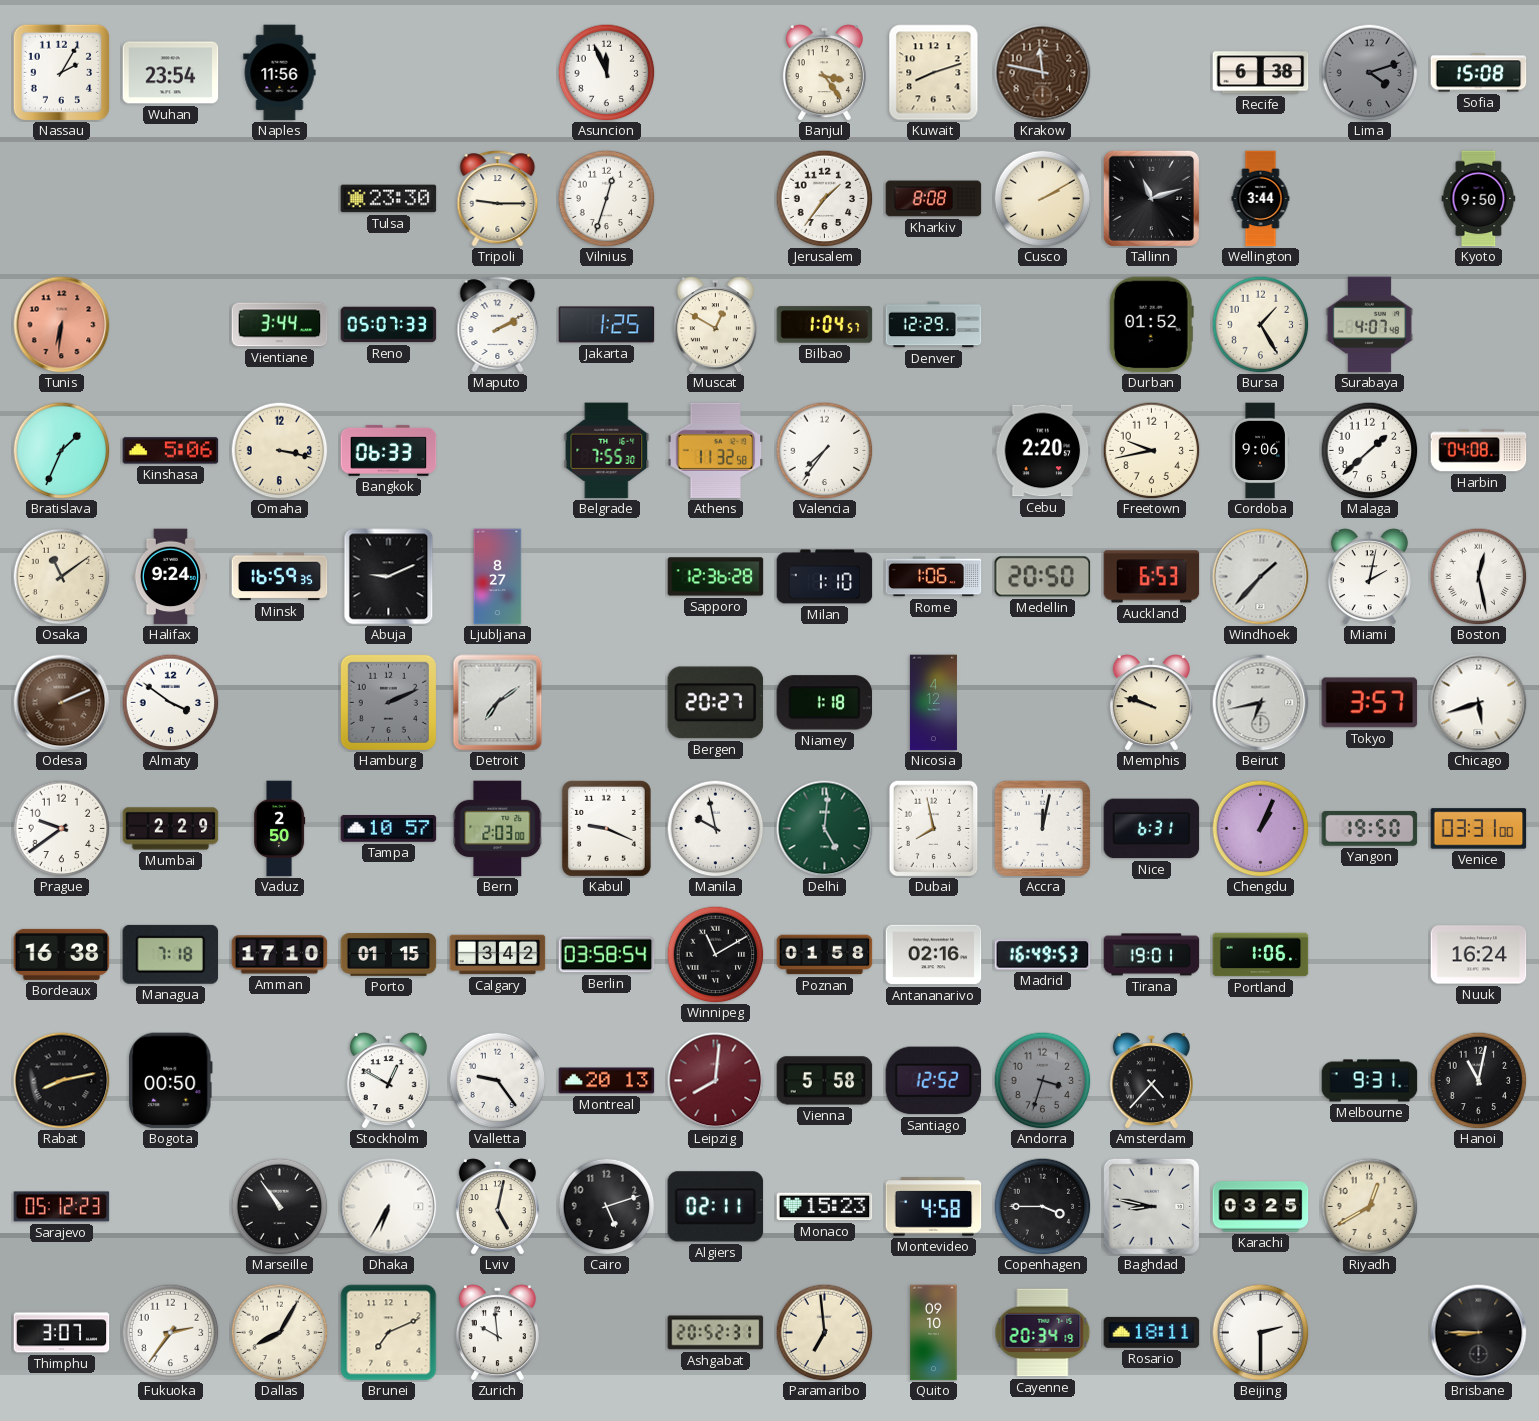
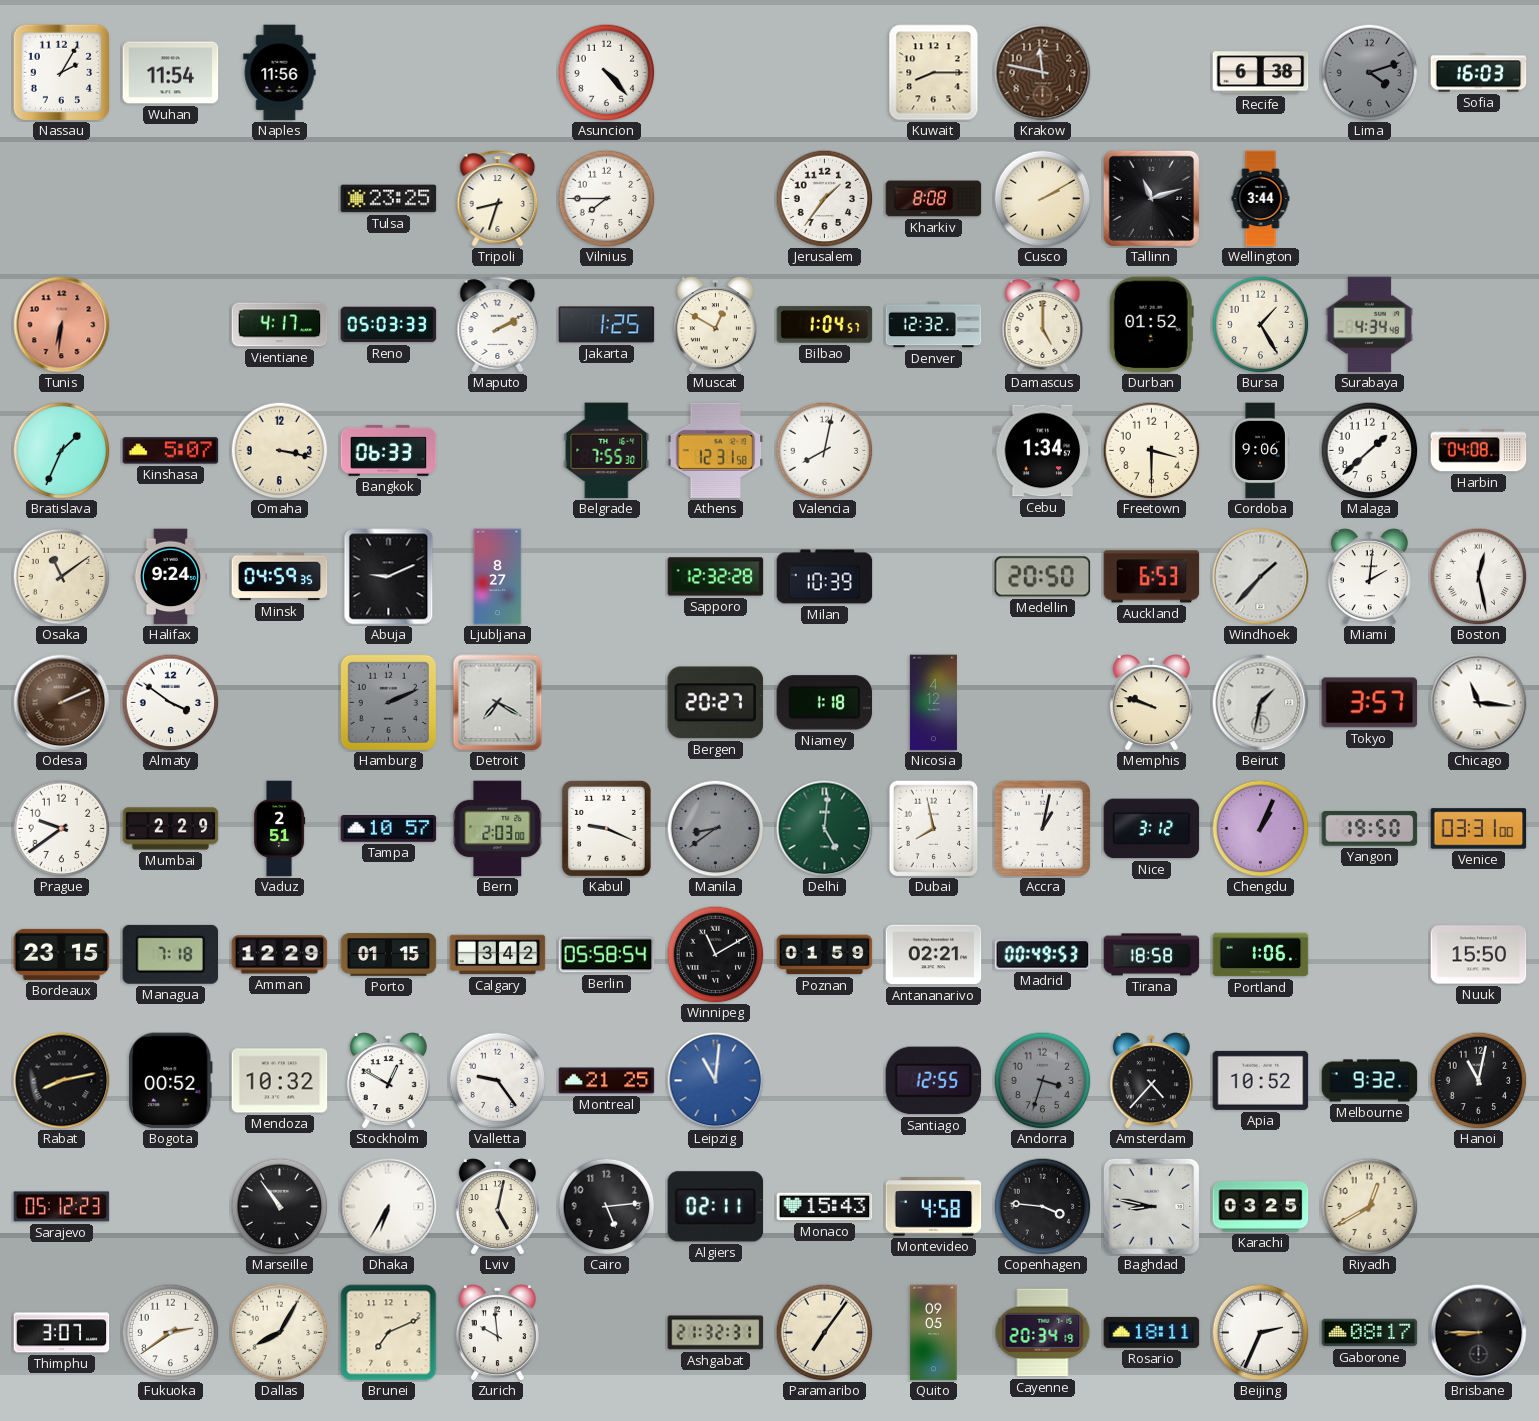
Wuhan: 23:54 -> 11:54 (171, 73)
Asuncion: 11:56 -> 4:23 (606, 72)
Banjul: 3:24 -> none (824, 73)
Kuwait: 8:12 -> 8:15 (934, 73)
Sofia: 15:08 -> 16:03 (1479, 73)
Tulsa: 23:30 -> 23:25 (389, 199)
Tripoli: 9:15 -> 8:33 (498, 199)
Vilnius: 12:33 -> 7:45 (606, 198)
Kyoto: 9:50 -> none (1479, 199)
Vientiane: 3:44 -> 4:17 (280, 325)
Reno: 05:07 -> 05:03 (389, 325)
Denver: 12:29 -> 12:32 (934, 325)
Damascus: none -> 5:00 (1043, 325)
Surabaya: 4:07 -> 4:34 (1369, 325)
Kinshasa: 5:06 -> 5:07 (171, 451)
Athens: 11:32 -> 12:31 (716, 450)
Valencia: 7:36 -> 8:02 (824, 450)
Cebu: 2:20 -> 1:34 (1043, 451)
Freetown: 9:43 -> 3:30 (1151, 450)
Minsk: 16:59 -> 04:59 (280, 577)
Sapporo: 12:36 -> 12:32 (716, 577)
Milan: 1:10 -> 10:39 (825, 577)
Rome: 1:06 -> none (934, 577)
Miami: 2:02 -> 2:01 (1369, 577)
Detroit: 7:09 -> 7:20 (498, 703)
Beirut: 6:43 -> 1:32 (1261, 703)
Chicago: 5:42 -> 11:16 (1479, 703)
Vaduz: 2:50 -> 2:51 (279, 829)
Manila: 9:58 -> 8:39 (715, 828)
Manila dial: white -> grey (715, 828)
Accra: 12:02 -> 1:02 (1042, 828)
Nice: 6:31 -> 3:12 (1152, 829)
Bordeaux: 16:38 -> 23:15 (62, 954)
Amman: 17:10 -> 12:29 (280, 955)
Berlin: 03:58 -> 05:58 (607, 955)
Poznan: 01:58 -> 01:59 (825, 955)
Antananarivo: 02:16 -> 02:21 (934, 955)
Madrid: 16:49 -> 00:49 (1043, 955)
Tirana: 19:01 -> 18:58 (1152, 955)
Nuuk: 16:24 -> 15:50 (1479, 955)
Bogota: 00:50 -> 00:52 (171, 1081)
Mendoza: none -> 10:32 (280, 1081)
Montreal: 20:13 -> 21:25 (607, 1081)
Leipzig: 8:01 -> 11:01 (716, 1081)
Leipzig dial: burgundy -> blue (716, 1081)
Vienna: 5:58 -> none (825, 1081)
Santiago: 12:52 -> 12:55 (934, 1081)
Apia: none -> 10:52 (1261, 1080)
Melbourne: 9:31 -> 9:32 (1370, 1081)
Cairo: 5:12 -> 5:14 (606, 1206)
Monaco: 15:23 -> 15:43 (825, 1207)
Copenhagen: 3:45 -> 3:46 (1042, 1206)
Fukuoka: 2:36 -> 2:39 (170, 1332)
Ashgabat: 20:52 -> 21:32 (716, 1333)
Paramaribo: 6:59 -> 7:06 (824, 1332)
Quito: 09:10 -> 09:05 (934, 1333)
Beijing: 2:30 -> 2:34 (1260, 1332)
Gaborone: none -> 08:17 (1370, 1333)
